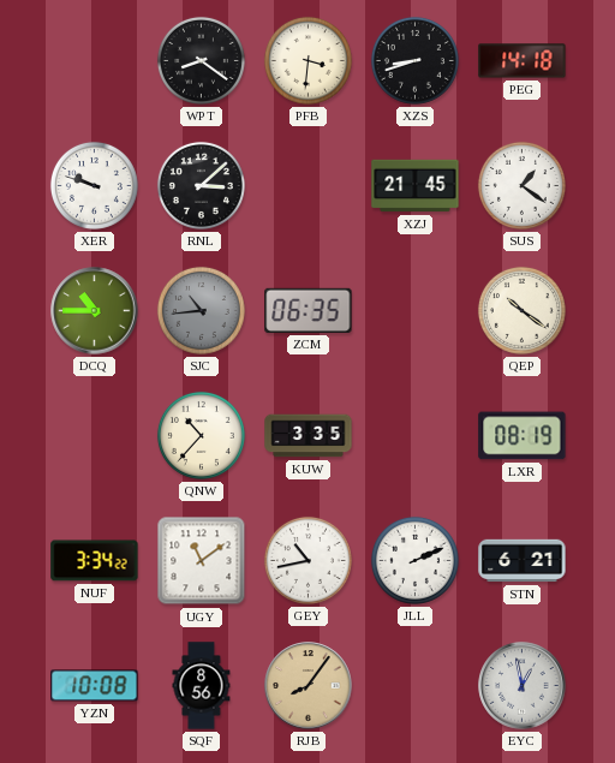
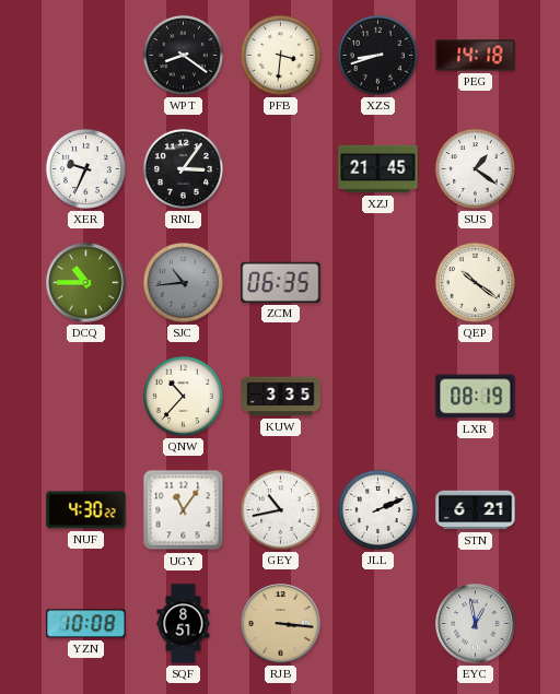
XER: 9:48 -> 9:34 (85, 168)
RNL: 3:08 -> 3:06 (183, 168)
NUF: 3:34 -> 4:30 (86, 510)
UGY: 11:09 -> 11:06 (184, 510)
SQF: 8:56 -> 8:51 (184, 624)
RJB: 8:06 -> 3:16 (281, 624)
